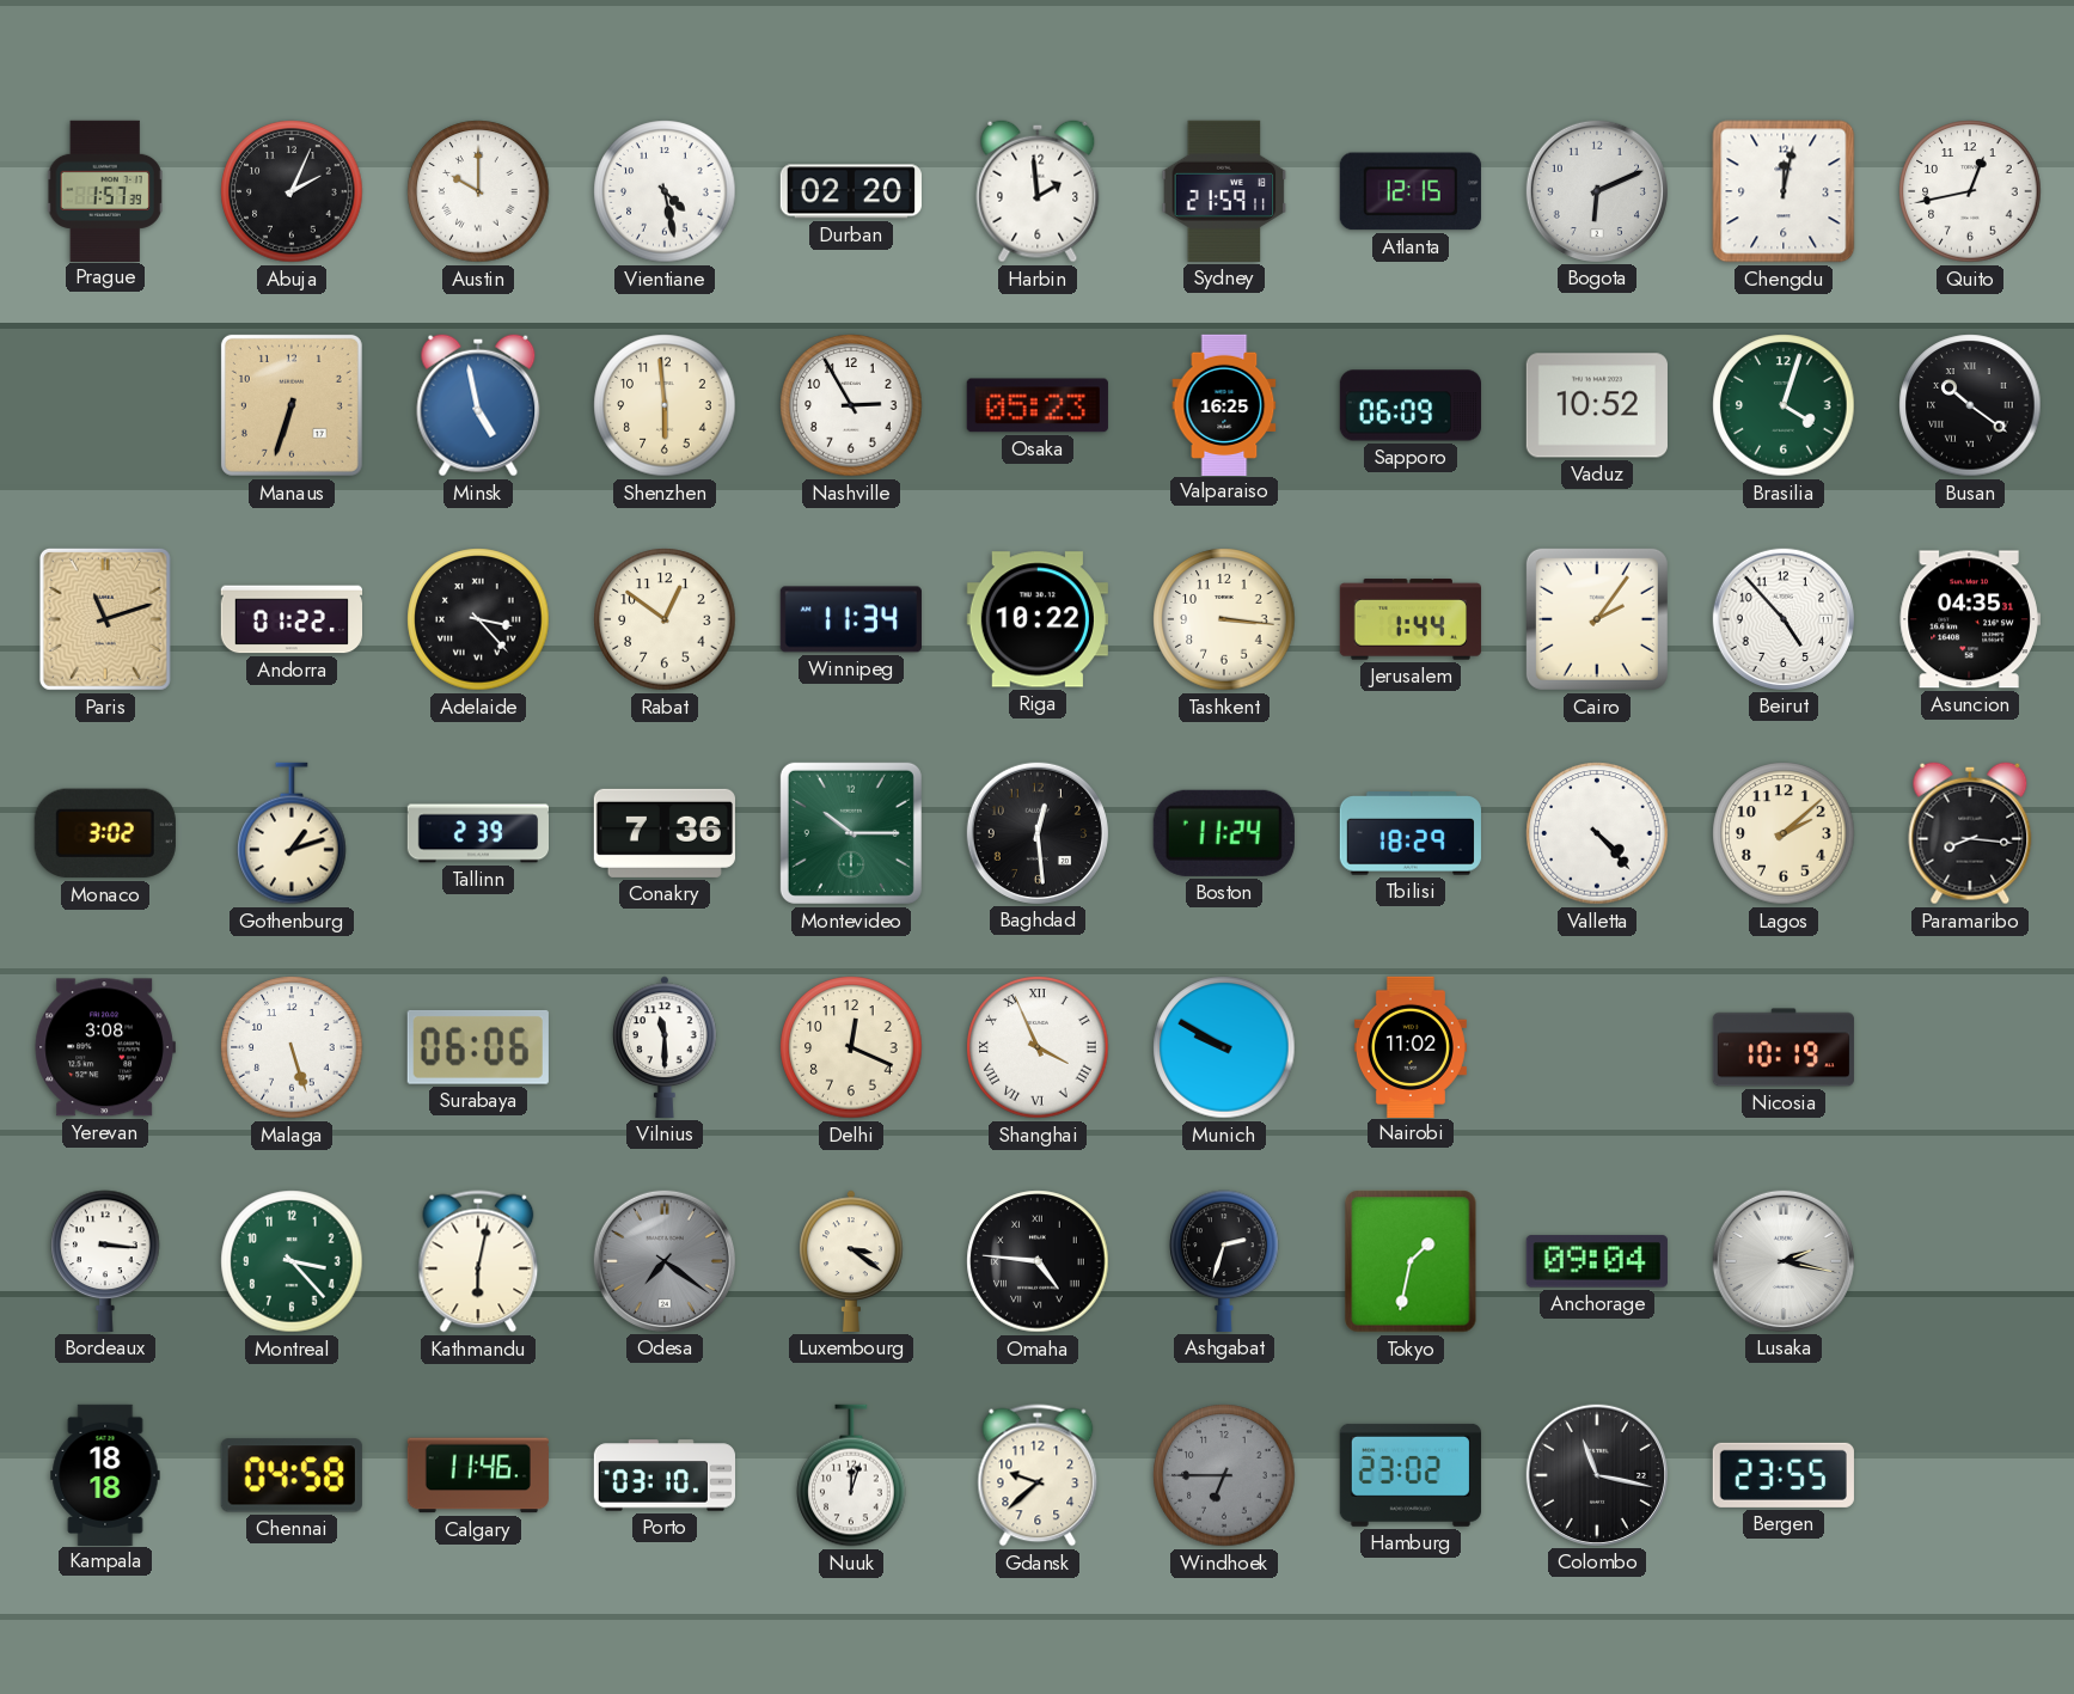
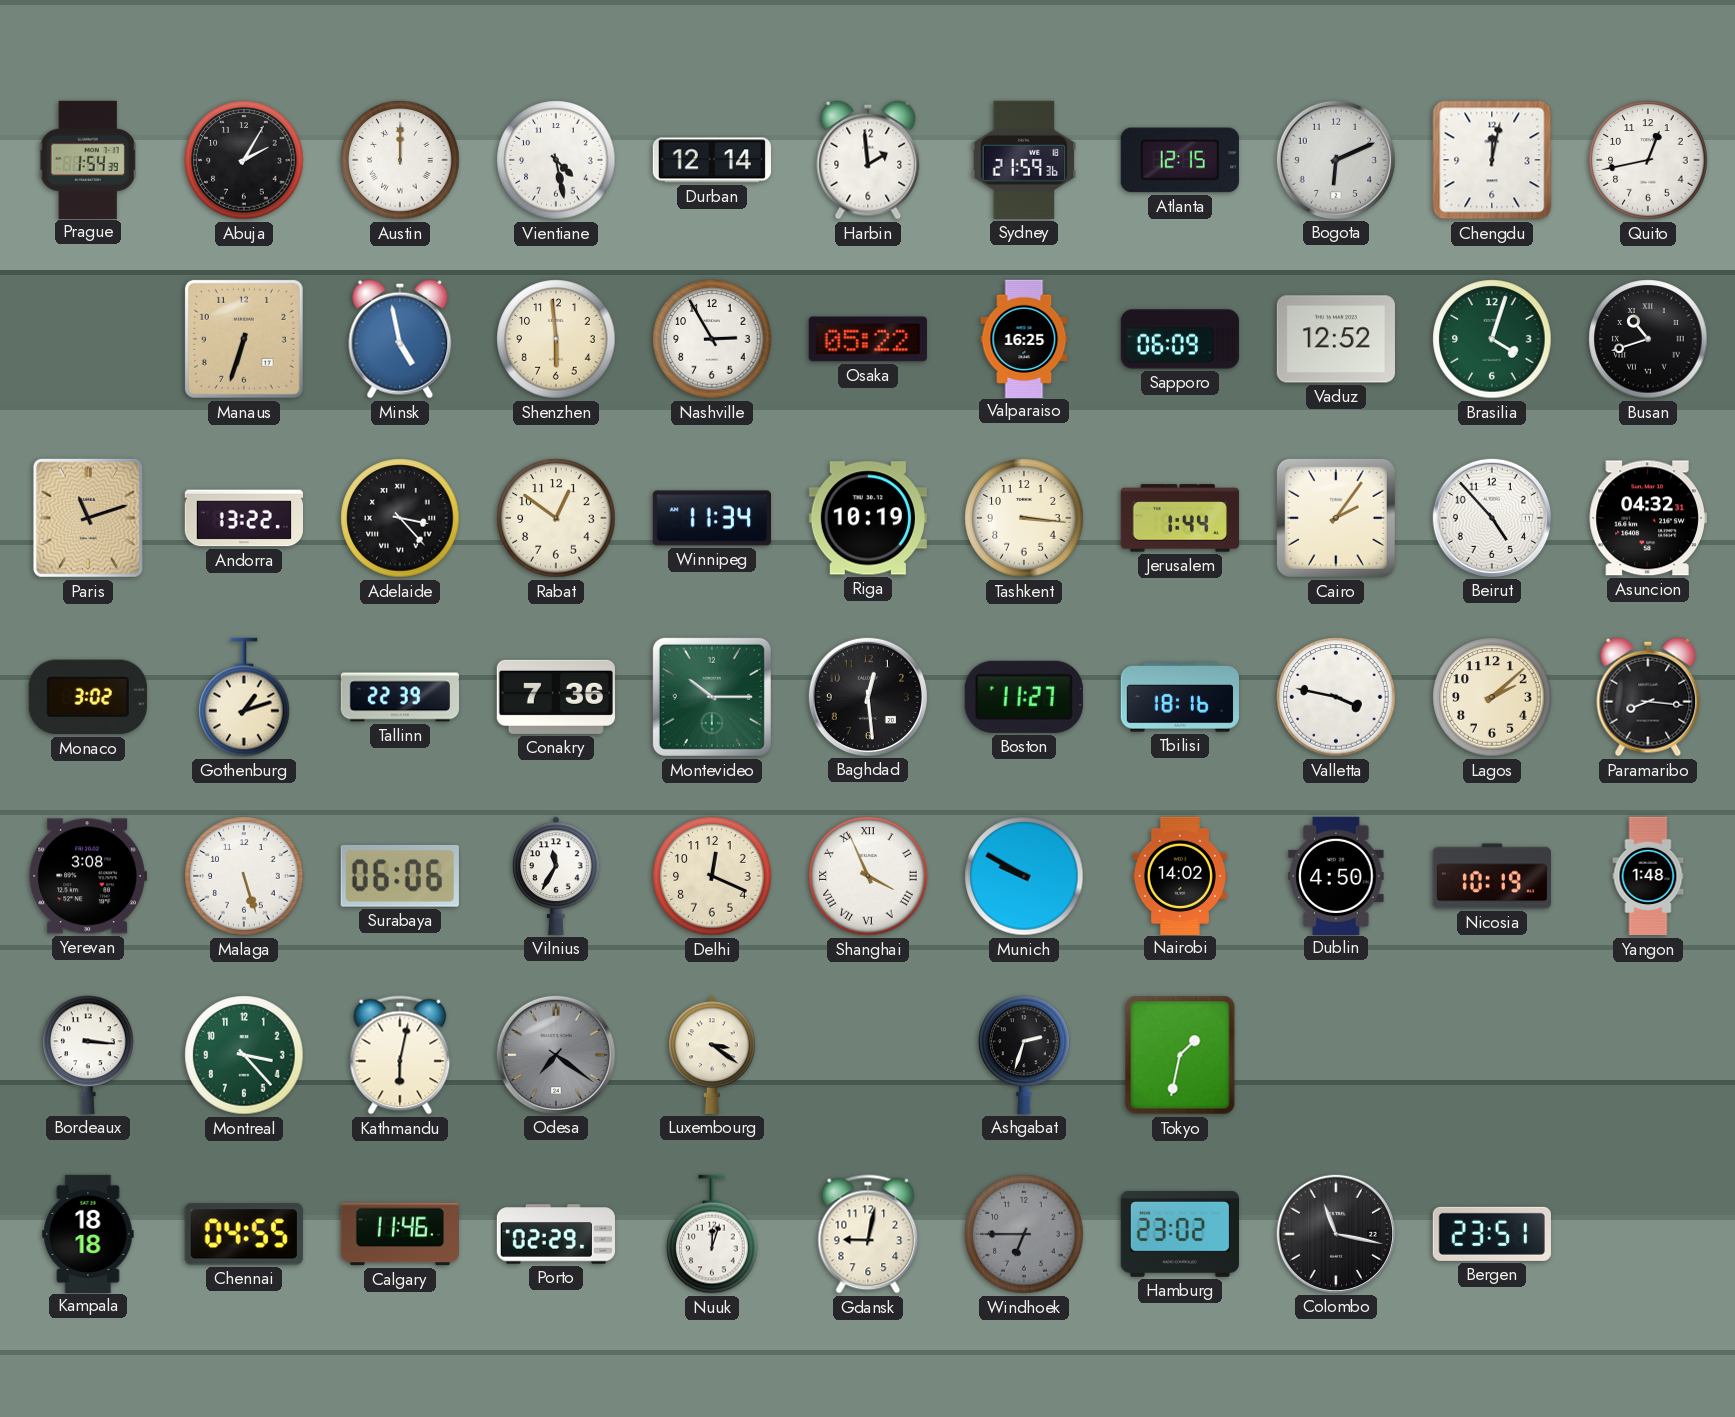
Prague: 1:57 -> 1:54 (88, 159)
Abuja: 2:04 -> 2:05 (244, 160)
Austin: 10:00 -> 12:00 (400, 160)
Durban: 02:20 -> 12:14 (712, 160)
Sydney: 21:59:11 -> 21:59:36 (1024, 160)
Osaka: 05:23 -> 05:22 (868, 339)
Vaduz: 10:52 -> 12:52 (1336, 339)
Busan: 10:21 -> 10:42 (1648, 339)
Andorra: 01:22 -> 13:22 (243, 518)
Riga: 10:22 -> 10:19 (868, 518)
Asuncion: 04:35 -> 04:32 (1648, 518)
Tallinn: 2:39 -> 22:39 (399, 697)
Boston: 11:24 -> 11:27 (1024, 697)
Tbilisi: 18:29 -> 18:16 (1180, 697)
Valletta: 4:23 -> 3:47 (1336, 697)
Vilnius: 11:30 -> 11:35 (556, 876)
Nairobi: 11:02 -> 14:02 (1180, 875)
Dublin: none -> 4:50 (1336, 875)
Yangon: none -> 1:48 (1648, 876)
Omaha: 4:46 -> none (1038, 1261)
Anchorage: 09:04 -> none (1597, 1261)
Lusaka: 2:17 -> none (1784, 1261)
Chennai: 04:58 -> 04:55 (244, 1234)
Porto: 03:10 -> 02:29 (555, 1234)
Gdansk: 9:38 -> 9:02 (868, 1234)
Bergen: 23:55 -> 23:51 (1492, 1234)
